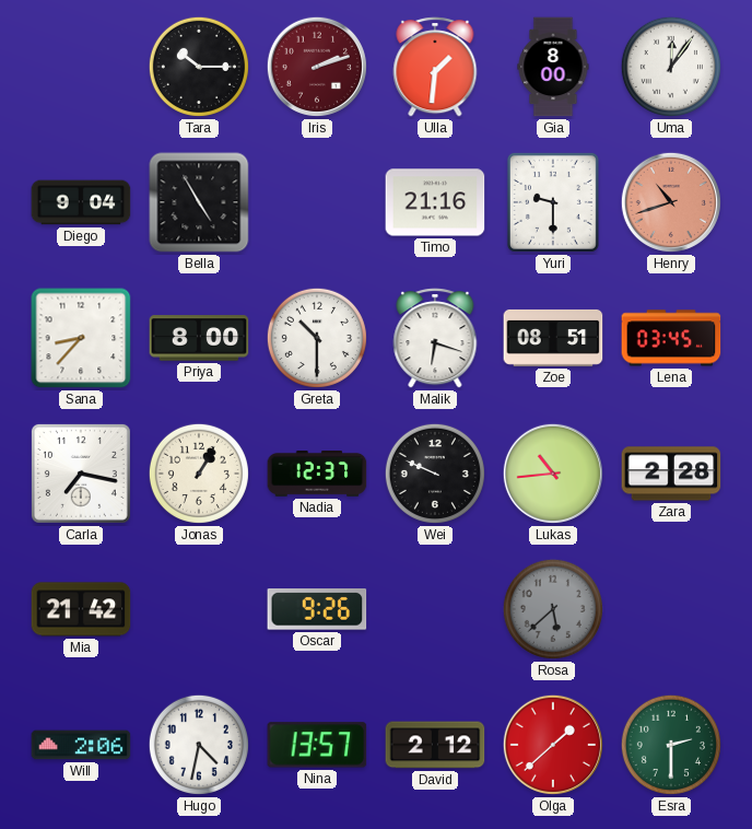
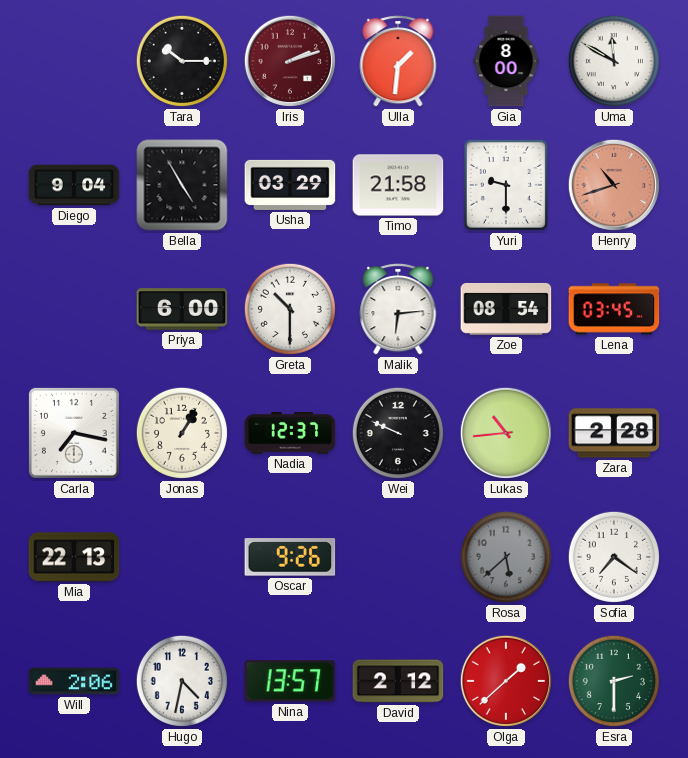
Uma: 12:06 -> 11:50 (614, 61)
Usha: none -> 03:29 (290, 185)
Timo: 21:16 -> 21:58 (398, 185)
Sana: 8:37 -> none (81, 338)
Priya: 8:00 -> 6:00 (182, 309)
Malik: 6:18 -> 6:14 (398, 309)
Zoe: 08:51 -> 08:54 (506, 309)
Mia: 21:42 -> 22:13 (74, 557)
Sofia: none -> 7:21 (614, 557)
